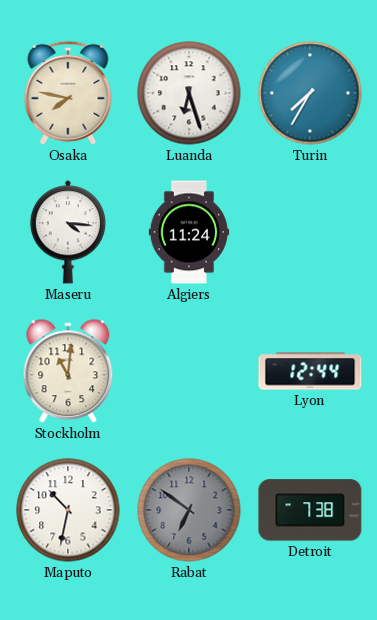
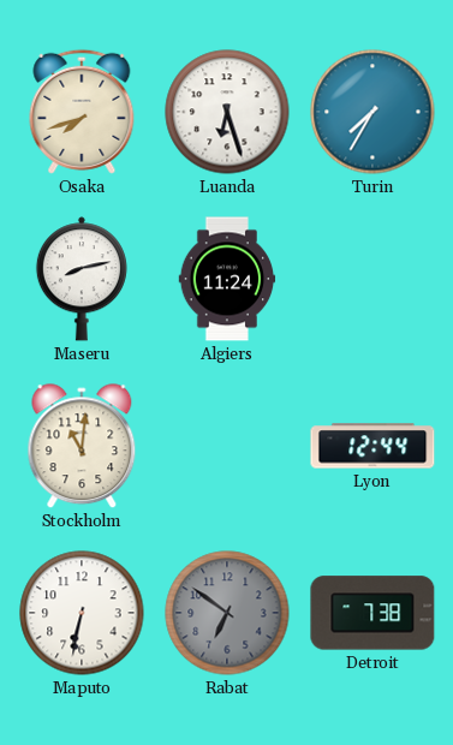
Osaka: 7:47 -> 7:42 (82, 112)
Maseru: 4:16 -> 8:13 (82, 279)
Maputo: 10:32 -> 6:32 (82, 613)
